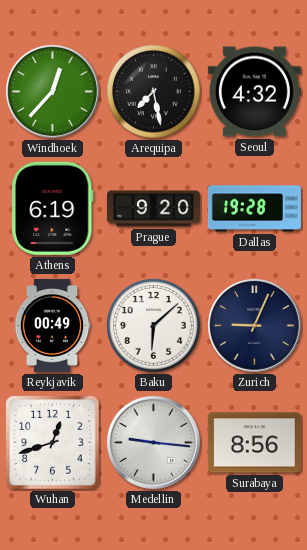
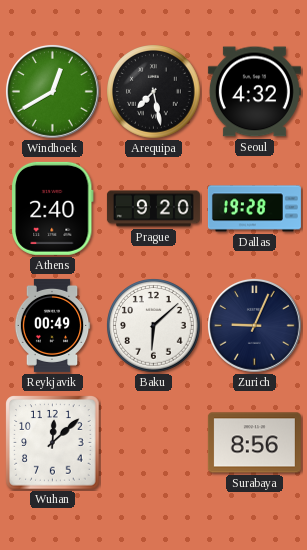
Windhoek: 12:37 -> 12:40 (52, 91)
Athens: 6:19 -> 2:40 (53, 208)
Wuhan: 12:42 -> 12:08 (53, 443)
Medellin: 9:16 -> none (153, 442)
